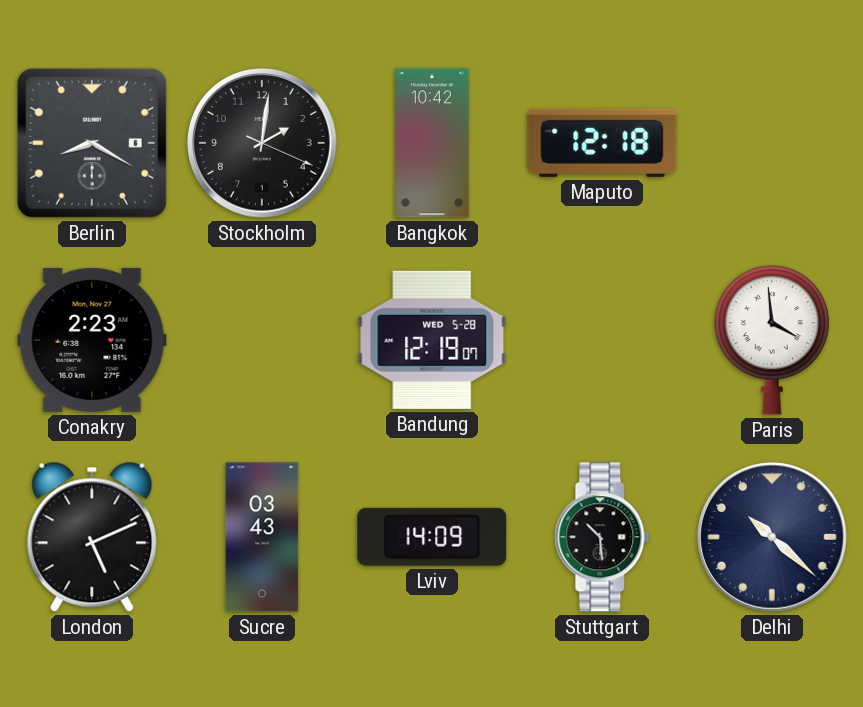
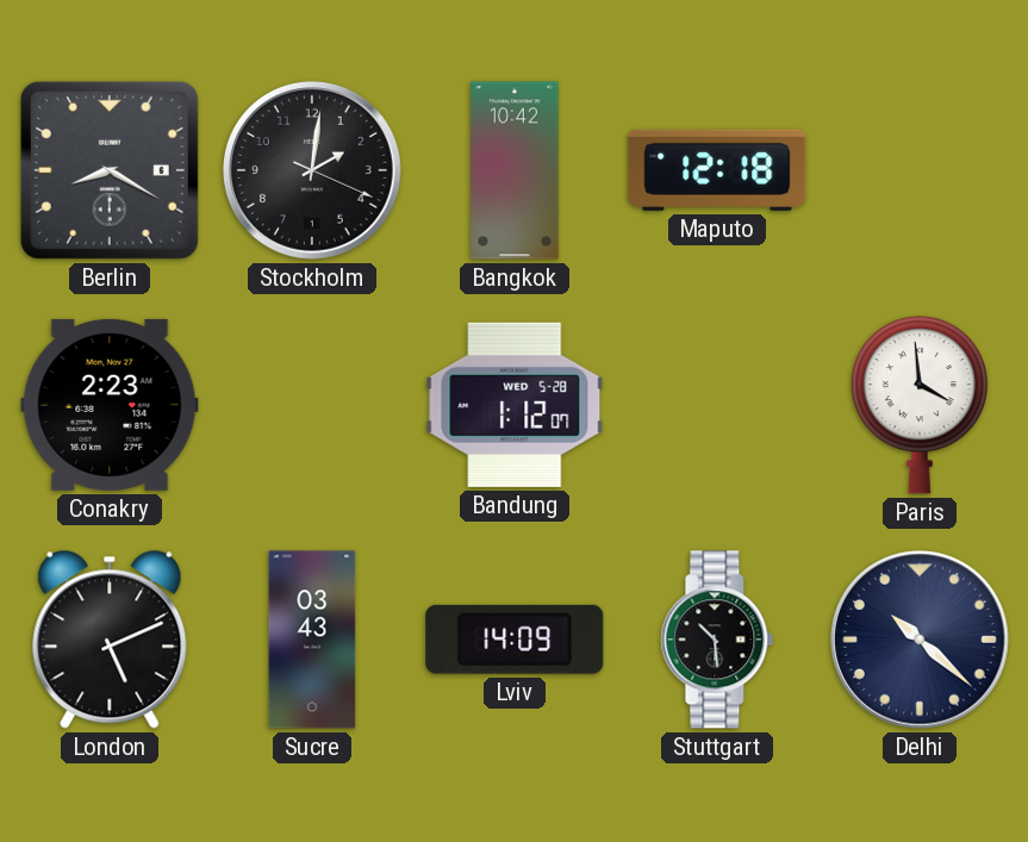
Bandung: 12:19 -> 1:12 (515, 405)
